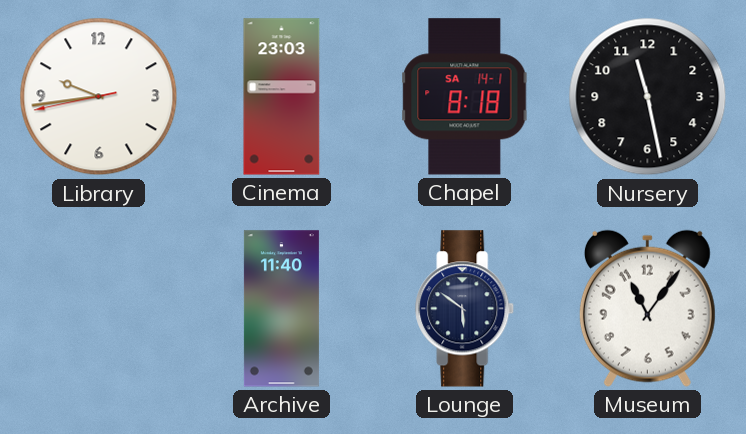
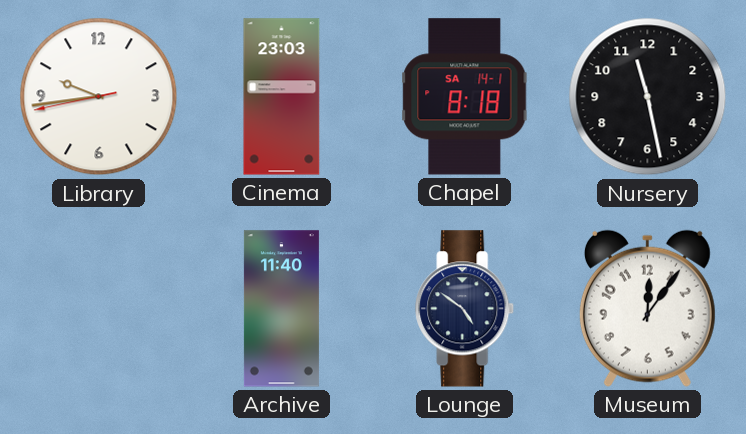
Lounge: 5:51 -> 4:51 (465, 309)
Museum: 11:06 -> 12:06 (647, 308)
